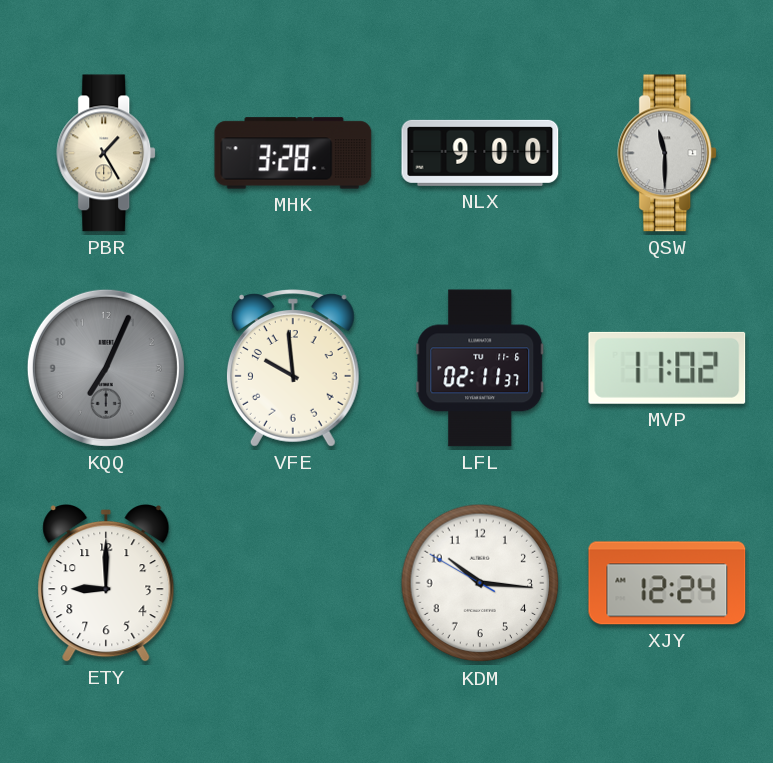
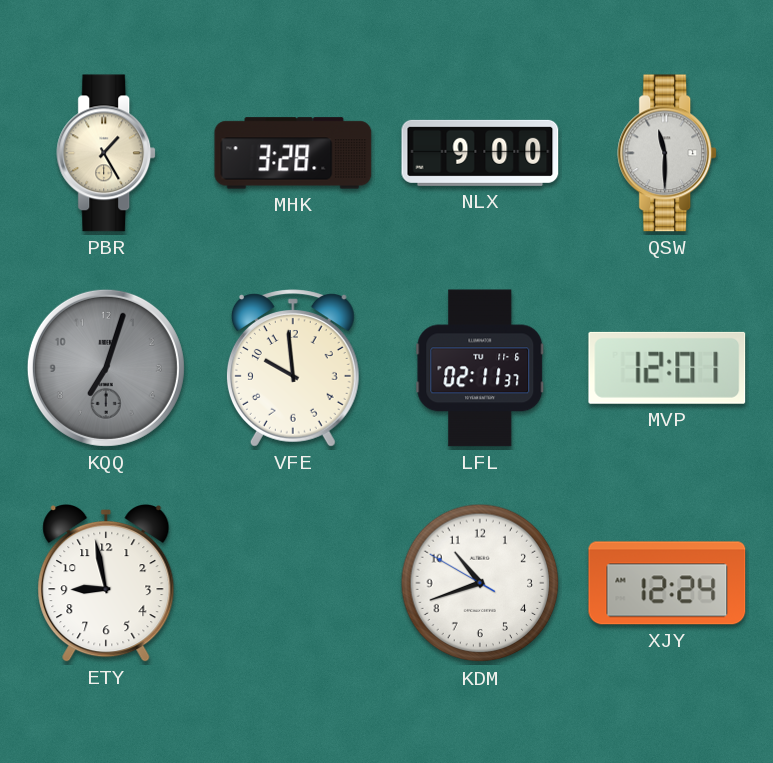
KQQ: 7:04 -> 7:03 (106, 368)
MVP: 11:02 -> 12:01 (667, 368)
ETY: 9:00 -> 8:58 (106, 584)
KDM: 10:15 -> 10:41 (480, 583)
